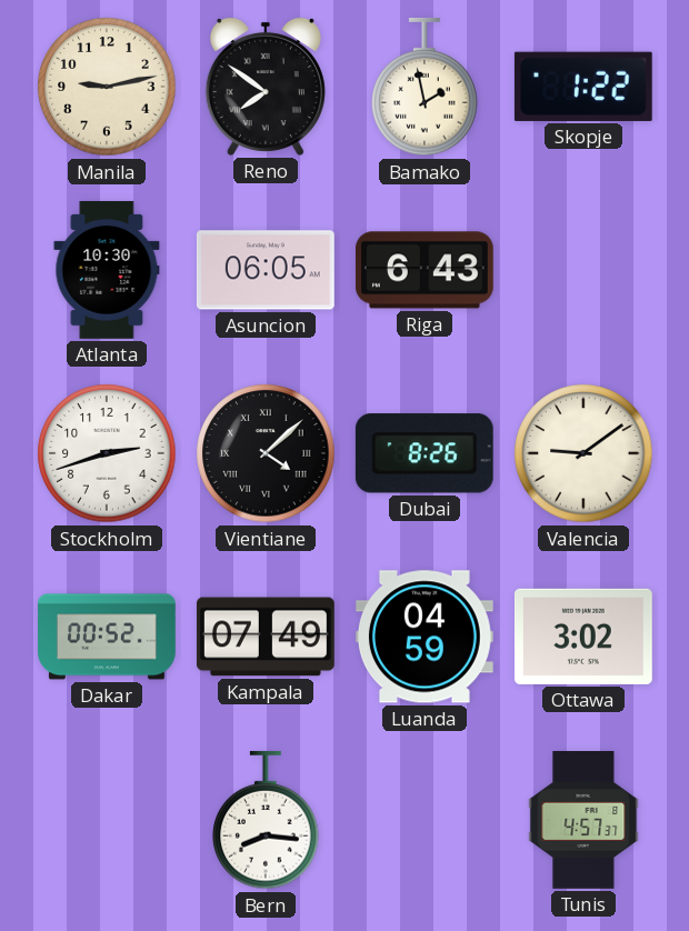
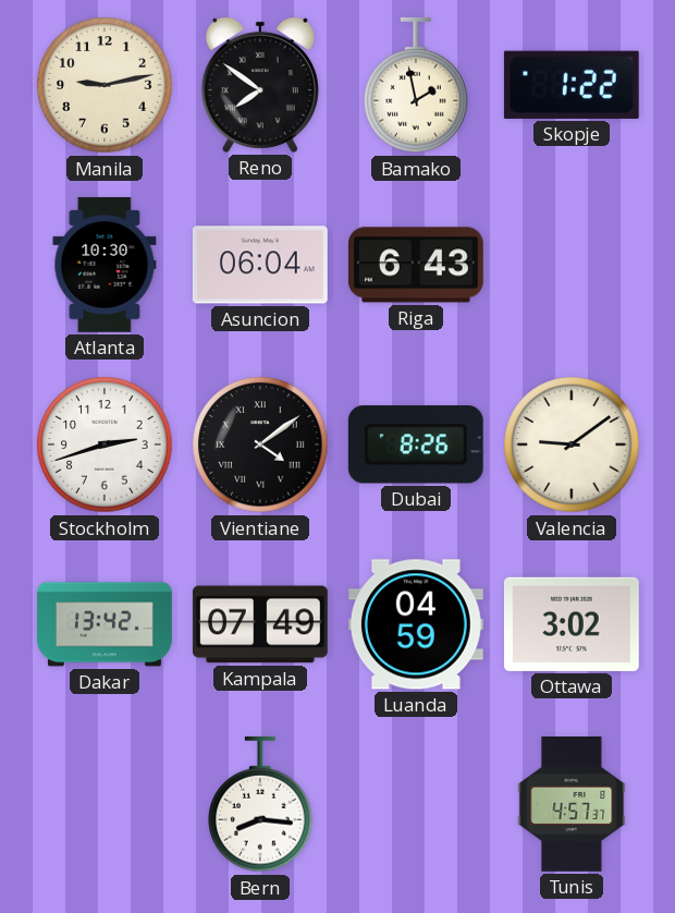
Asuncion: 06:05 -> 06:04 (260, 265)
Vientiane: 4:08 -> 4:09 (260, 445)
Dakar: 00:52 -> 13:42 (106, 624)
